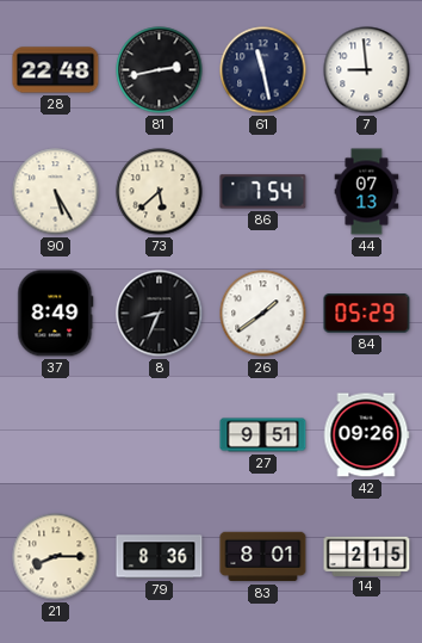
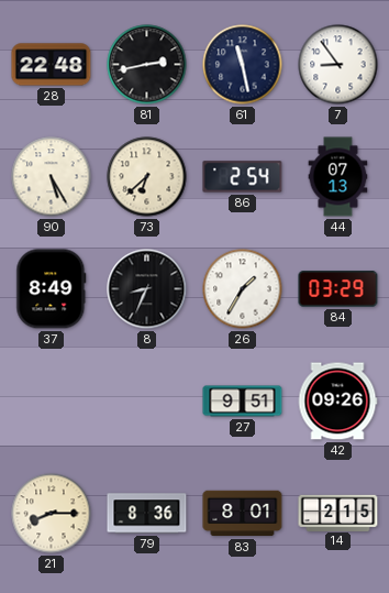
7: 8:59 -> 8:54 (338, 65)
73: 5:38 -> 6:38 (147, 177)
86: 7:54 -> 2:54 (243, 177)
26: 1:39 -> 1:35 (243, 289)
84: 05:29 -> 03:29 (338, 289)
